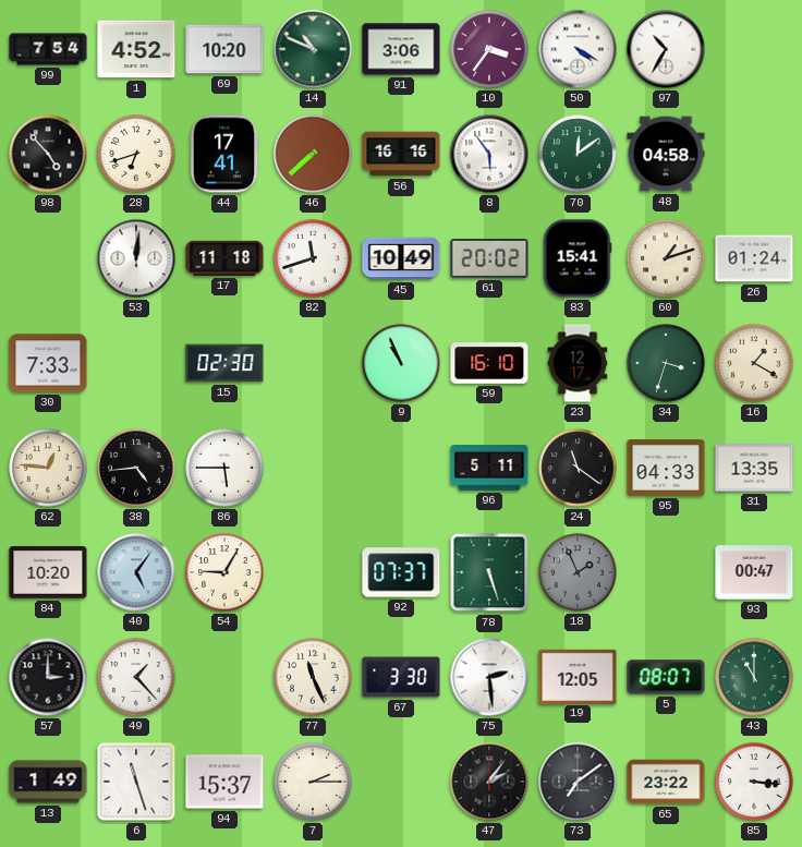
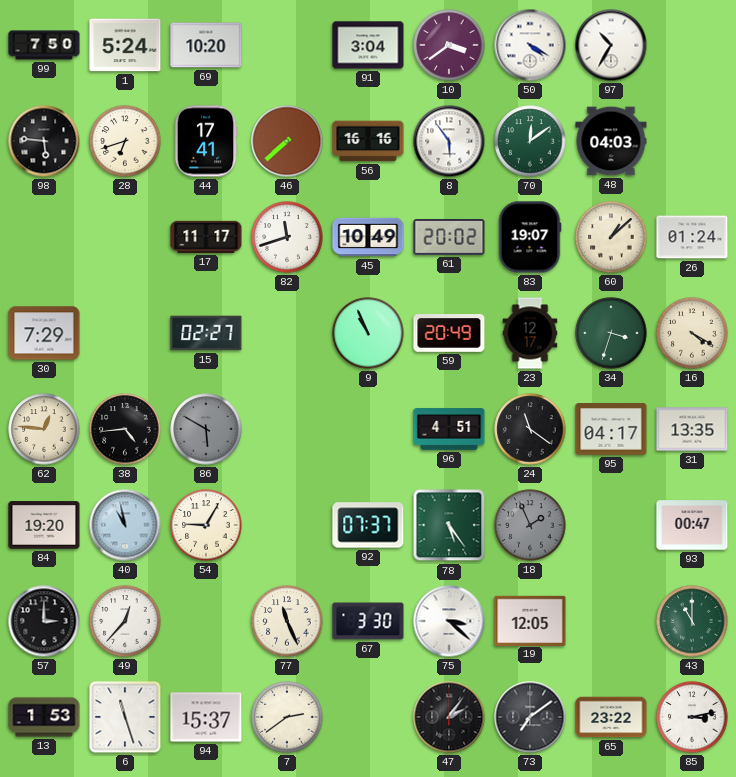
99: 7:54 -> 7:50 (44, 45)
1: 4:52 -> 5:24 (125, 45)
14: 10:49 -> none (313, 49)
91: 3:06 -> 3:04 (368, 45)
10: 3:36 -> 3:39 (449, 45)
98: 4:53 -> 5:46 (44, 141)
48: 04:58 -> 04:03 (611, 141)
53: 12:01 -> none (136, 258)
17: 11:18 -> 11:17 (206, 237)
83: 15:41 -> 19:07 (530, 237)
60: 1:12 -> 1:08 (611, 237)
30: 7:33 -> 7:29 (44, 333)
15: 02:30 -> 02:27 (206, 333)
59: 16:10 -> 20:49 (449, 333)
16: 1:20 -> 4:20 (692, 333)
86: 5:45 -> 5:50 (206, 429)
86 dial: white -> grey (206, 429)
96: 5:11 -> 4:51 (449, 429)
95: 04:33 -> 04:17 (611, 429)
84: 10:20 -> 19:20 (44, 525)
40: 5:06 -> 10:58 (125, 525)
78: 5:27 -> 5:24 (449, 525)
49: 1:23 -> 12:37 (125, 621)
75: 2:29 -> 3:22 (449, 621)
5: 08:07 -> none (666, 677)
13: 1:49 -> 1:53 (44, 717)
7: 2:15 -> 2:39 (287, 717)
85: 3:16 -> 3:13 (692, 717)
